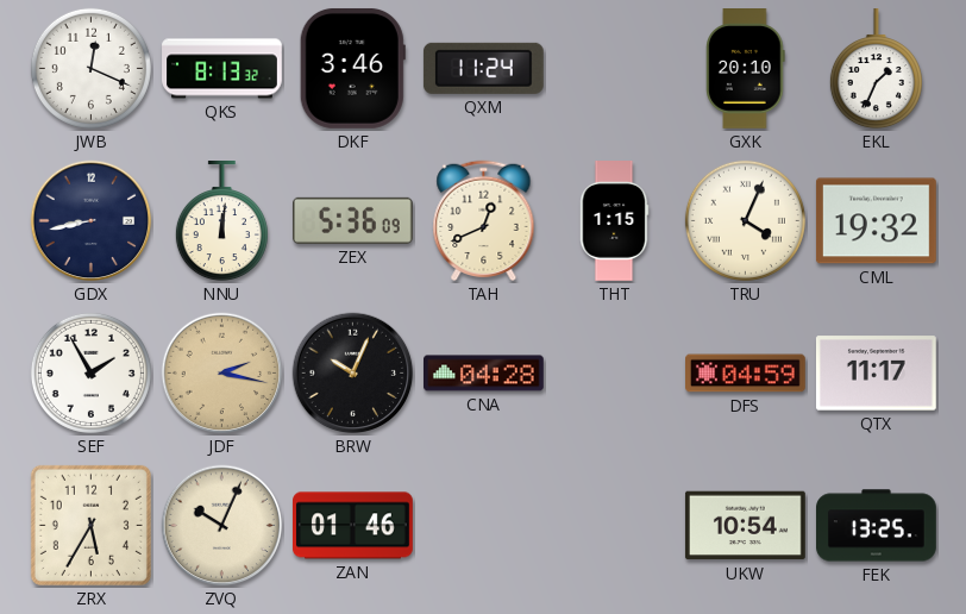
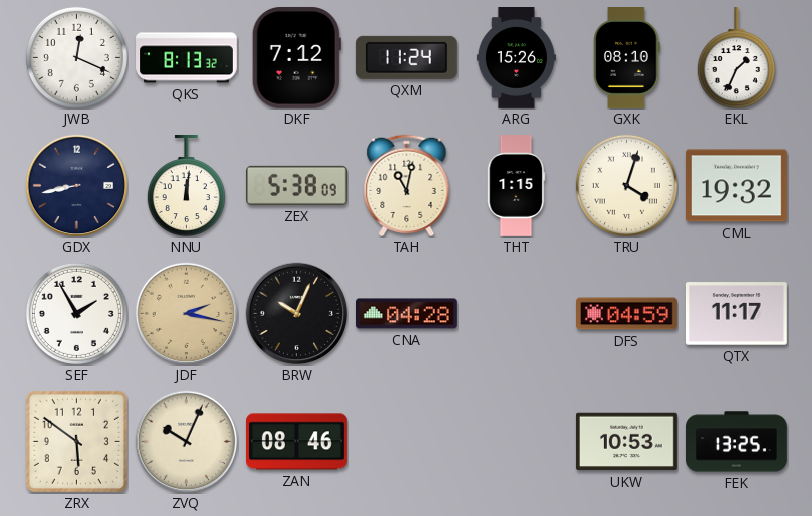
DKF: 3:46 -> 7:12 (296, 57)
ARG: none -> 15:26 (516, 58)
GXK: 20:10 -> 08:10 (627, 58)
ZEX: 5:36 -> 5:38 (297, 185)
TAH: 12:41 -> 11:02 (407, 186)
TRU: 4:04 -> 4:03 (626, 185)
ZRX: 5:35 -> 5:51 (76, 441)
ZAN: 01:46 -> 08:46 (297, 442)
UKW: 10:54 -> 10:53 (626, 442)
